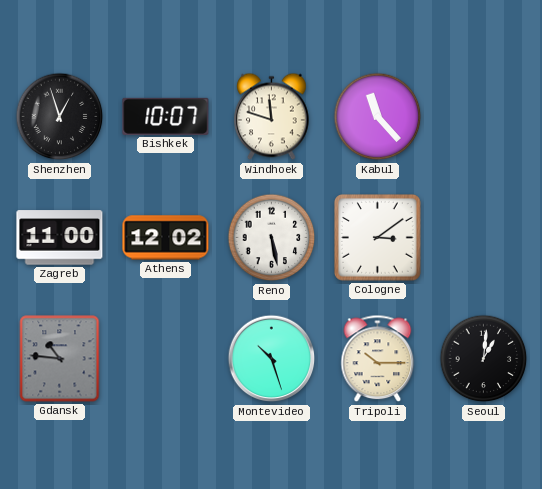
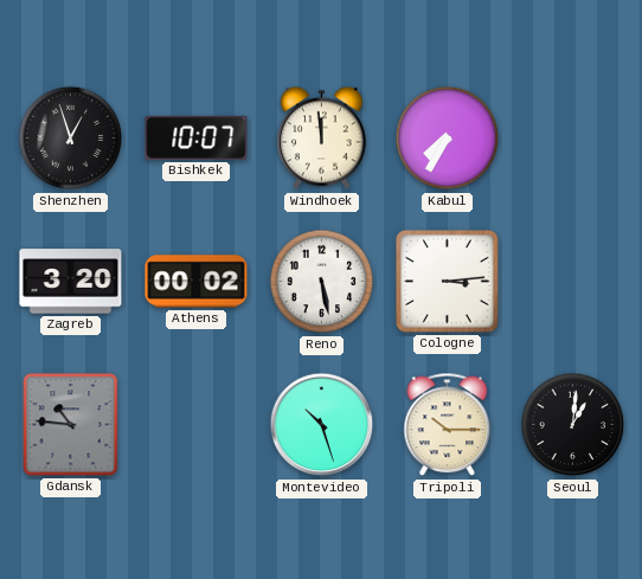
Windhoek: 11:48 -> 11:59 (322, 139)
Kabul: 11:23 -> 7:35 (448, 139)
Zagreb: 11:00 -> 3:20 (71, 282)
Athens: 12:02 -> 00:02 (197, 282)
Cologne: 3:09 -> 3:14 (448, 282)
